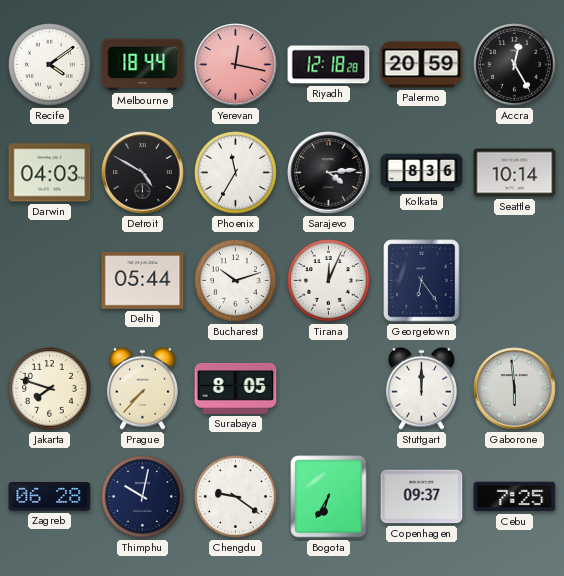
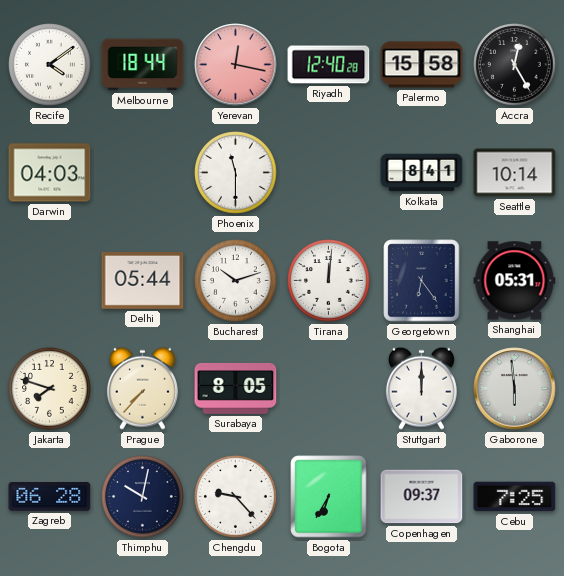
Riyadh: 12:18 -> 12:40 (329, 65)
Palermo: 20:59 -> 15:58 (422, 65)
Detroit: 4:50 -> none (143, 173)
Phoenix: 11:35 -> 11:30 (236, 173)
Sarajevo: 4:14 -> none (329, 173)
Kolkata: 8:36 -> 8:41 (422, 173)
Tirana: 12:04 -> 12:01 (329, 281)
Shanghai: none -> 05:31 (515, 281)
Chengdu: 9:21 -> 9:23 (236, 497)
